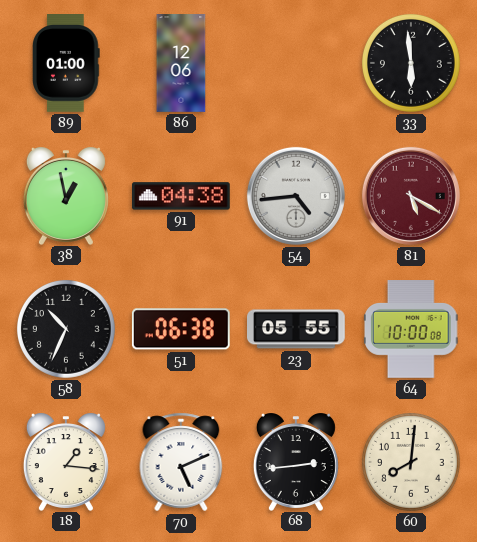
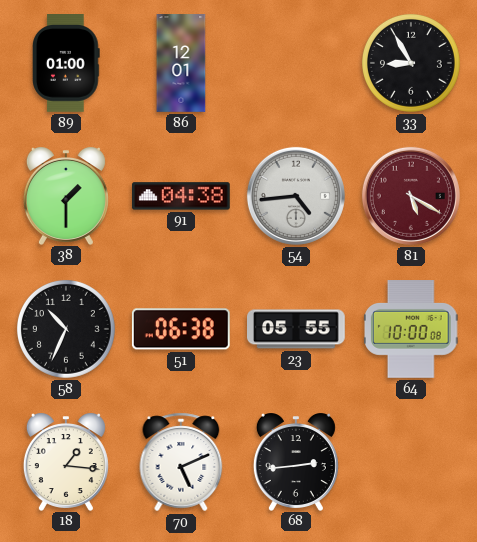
86: 12:06 -> 12:01 (181, 63)
33: 5:59 -> 8:55 (411, 63)
38: 12:58 -> 1:30 (66, 196)
60: 8:01 -> none (411, 462)
